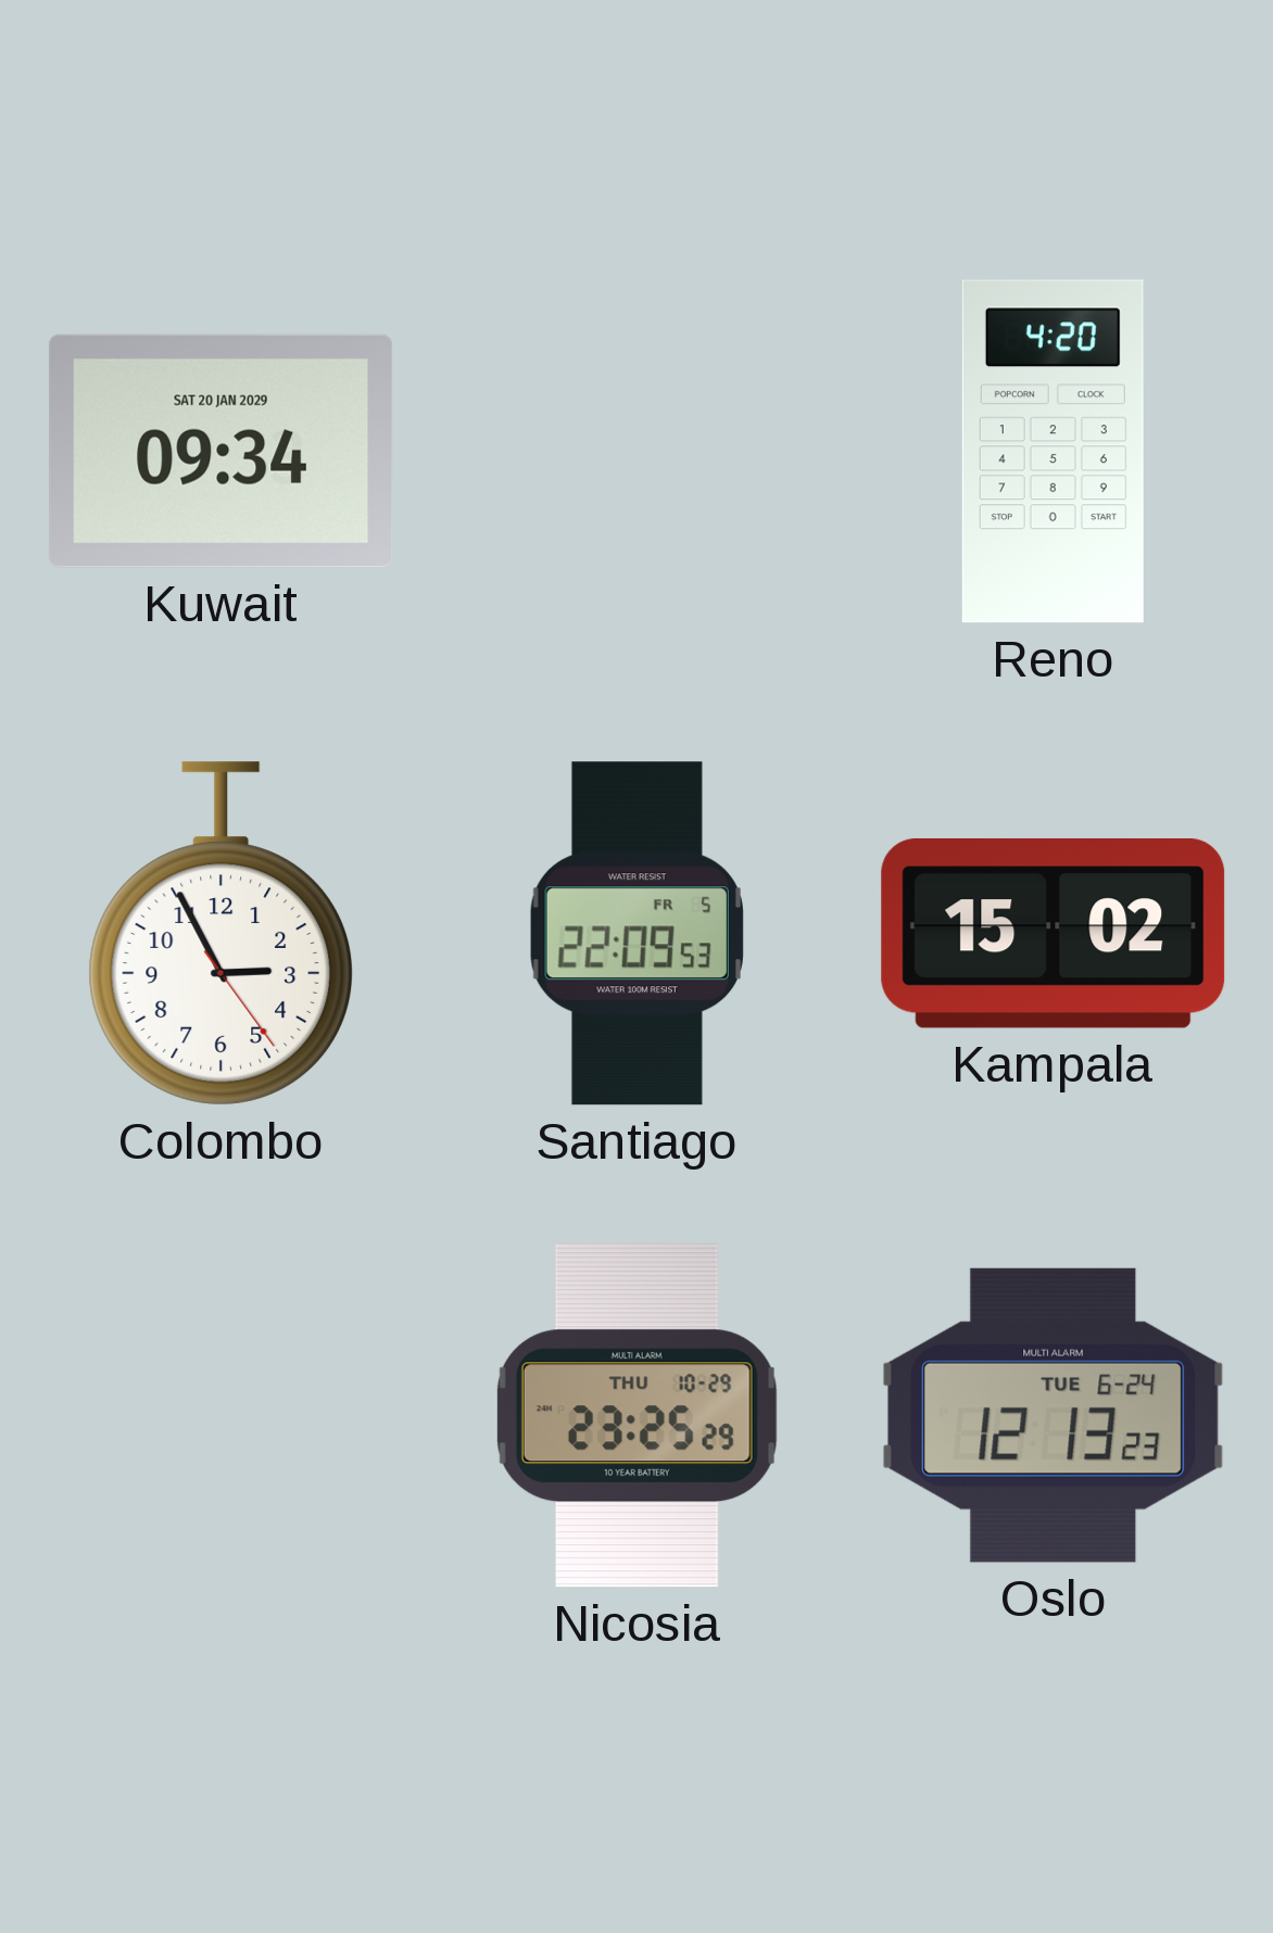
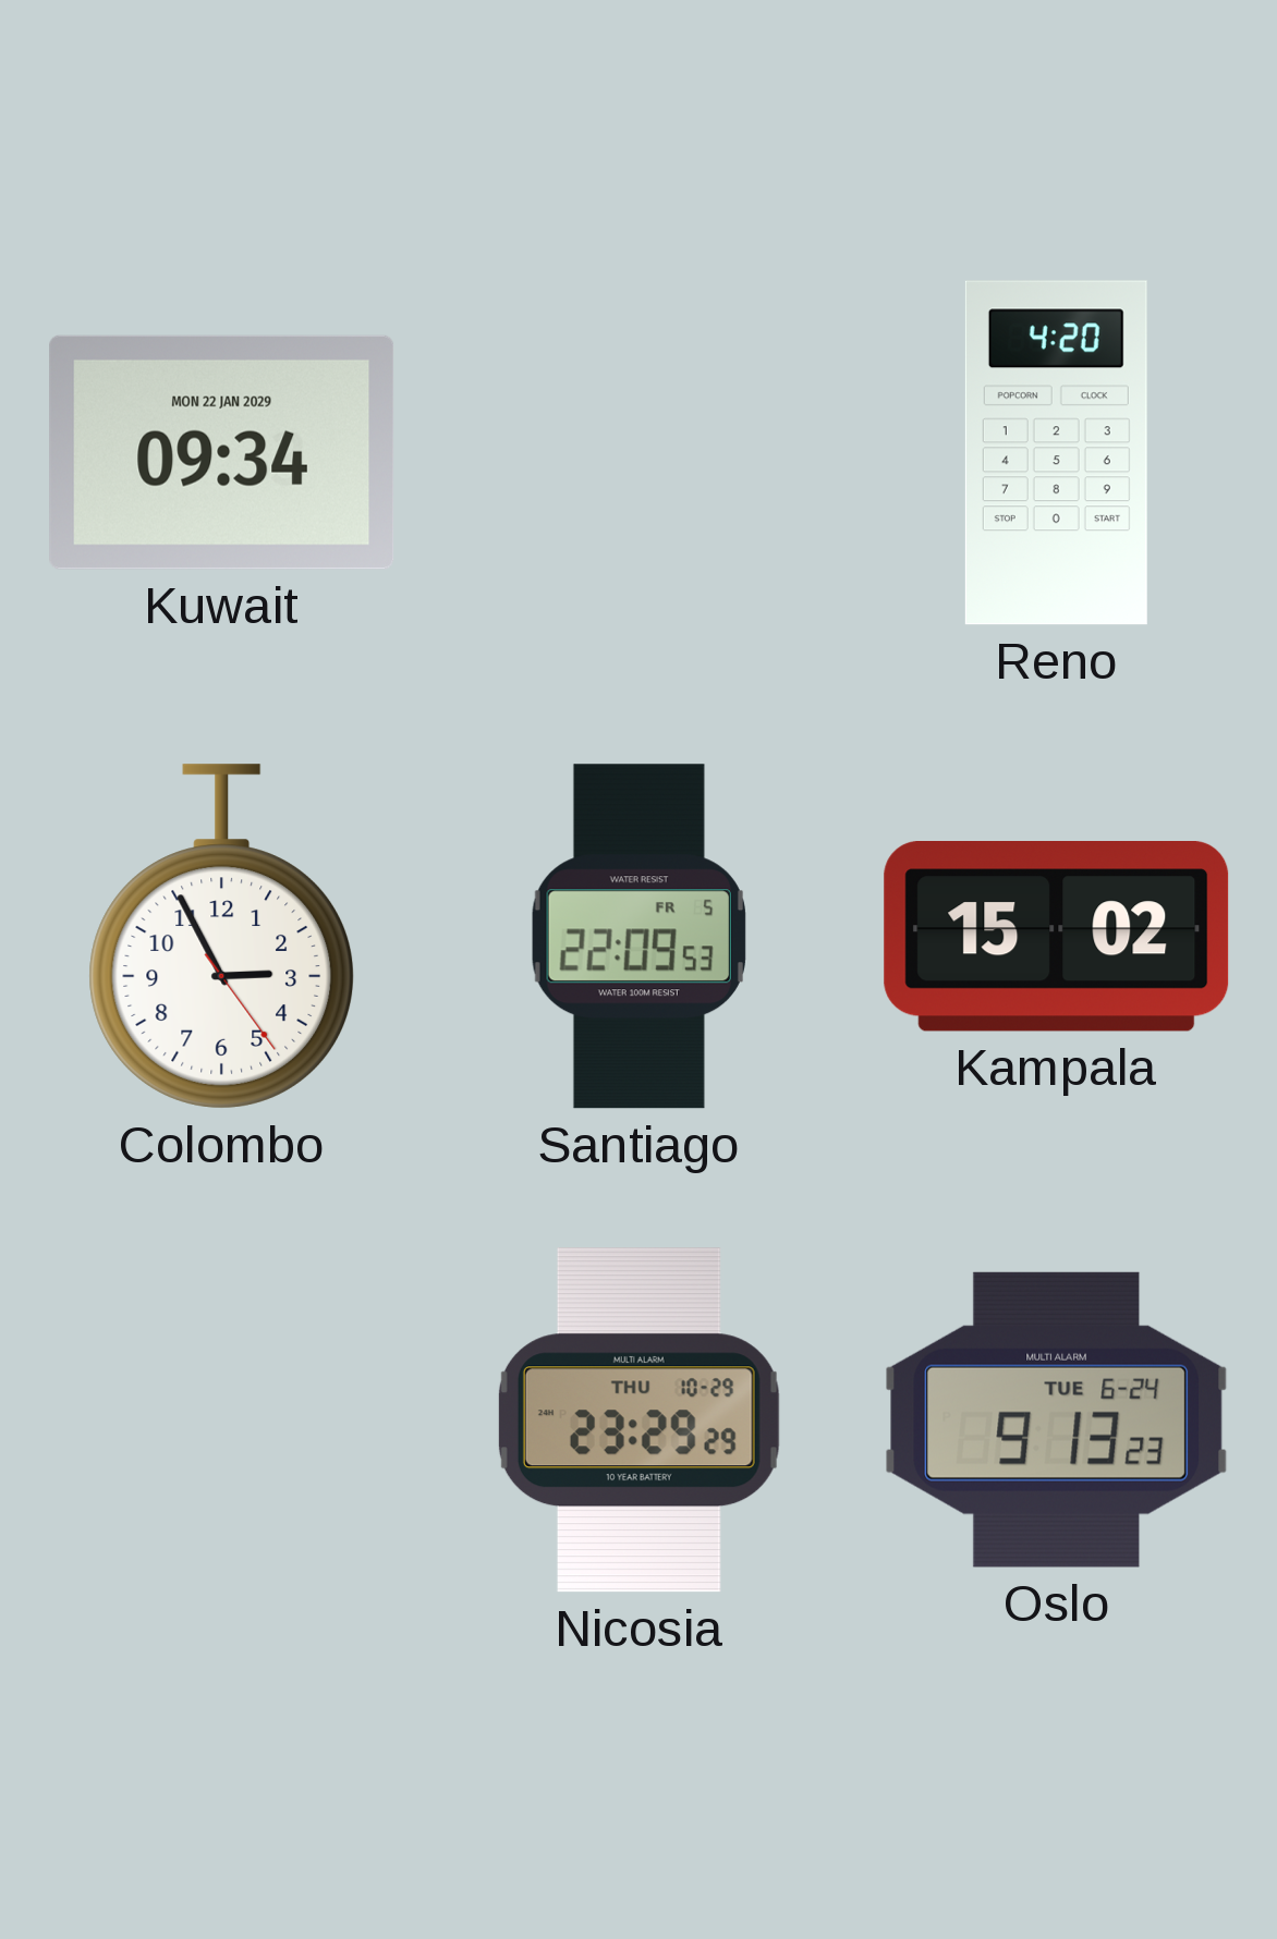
Kuwait date: SAT 20 JAN 2029 -> MON 22 JAN 2029 (222, 452)
Nicosia: 23:25 -> 23:29 (638, 1420)
Oslo: 12:13 -> 9:13 (1057, 1419)
